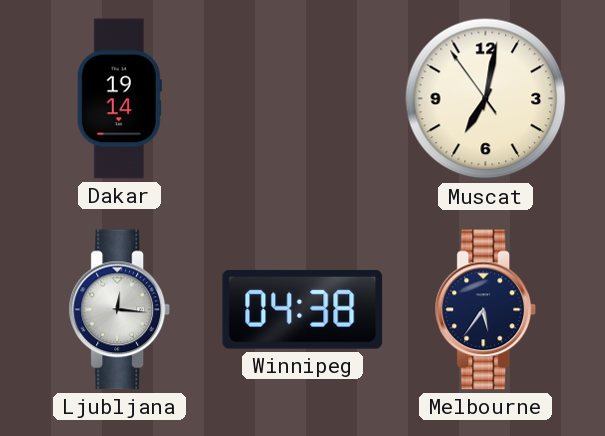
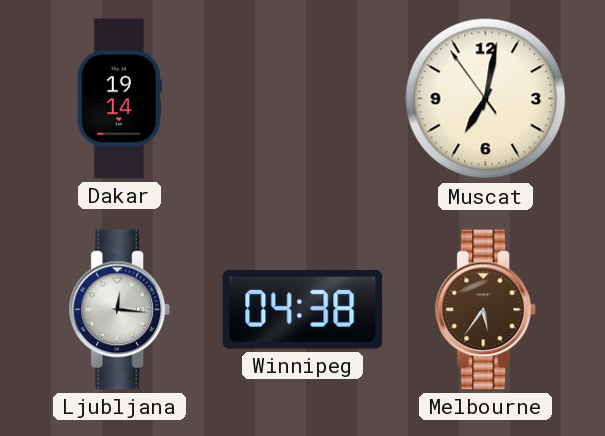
Melbourne dial: navy -> brown (486, 310)
